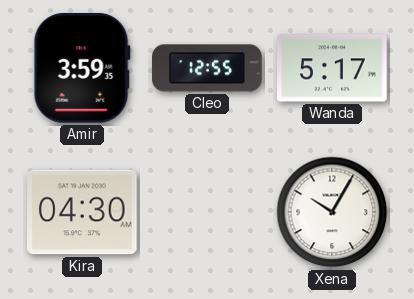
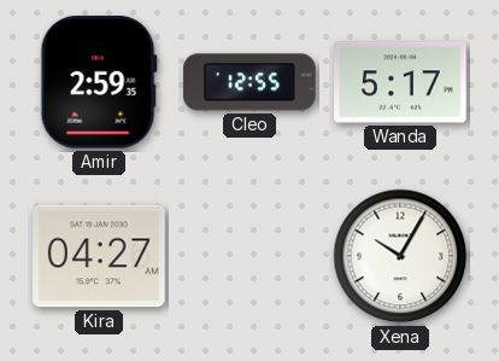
Amir: 3:59 -> 2:59 (99, 82)
Kira: 04:30 -> 04:27 (100, 256)
